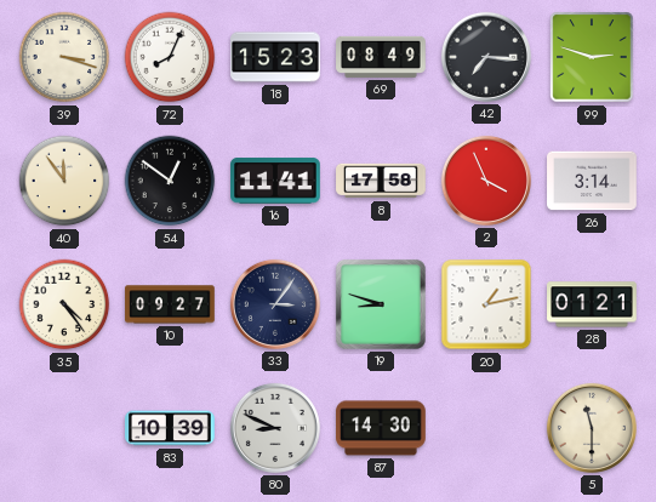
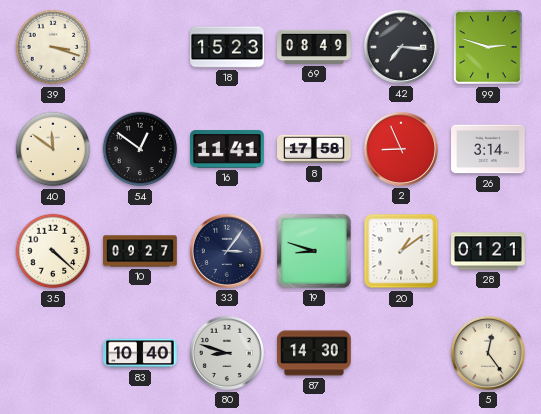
72: 8:04 -> none (170, 57)
40: 11:54 -> 11:51 (53, 149)
2: 3:56 -> 8:56 (401, 149)
35: 4:24 -> 4:22 (53, 251)
20: 1:13 -> 1:09 (401, 251)
83: 10:39 -> 10:40 (140, 353)
80: 8:49 -> 8:48 (227, 353)
5: 11:30 -> 12:24 (488, 353)
